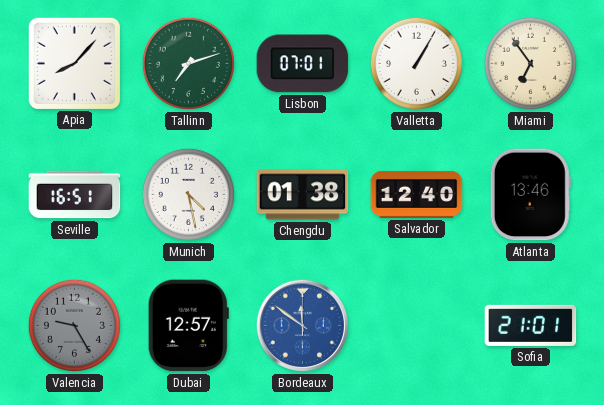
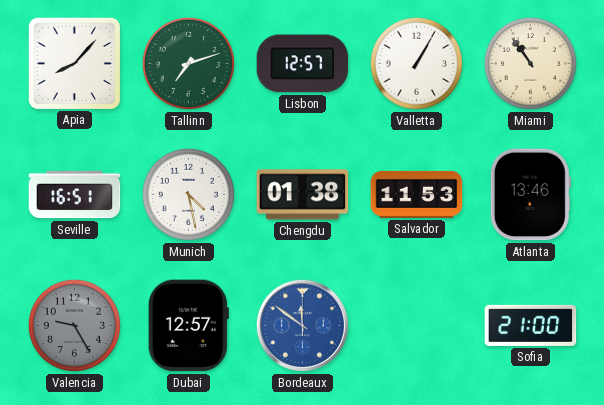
Lisbon: 07:01 -> 12:57 (303, 64)
Miami: 6:54 -> 10:54 (530, 63)
Salvador: 12:40 -> 11:53 (417, 194)
Sofia: 21:01 -> 21:00 (531, 325)
